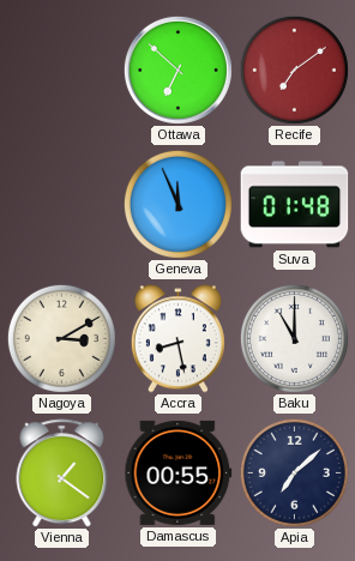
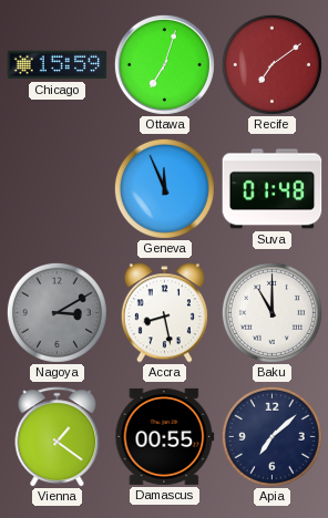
Chicago: none -> 15:59 (58, 65)
Ottawa: 6:52 -> 7:03 (164, 64)
Nagoya dial: cream -> grey (57, 312)
